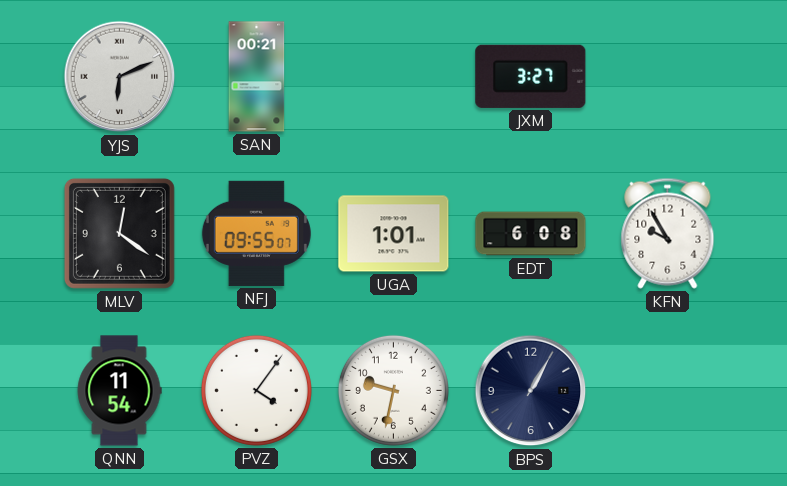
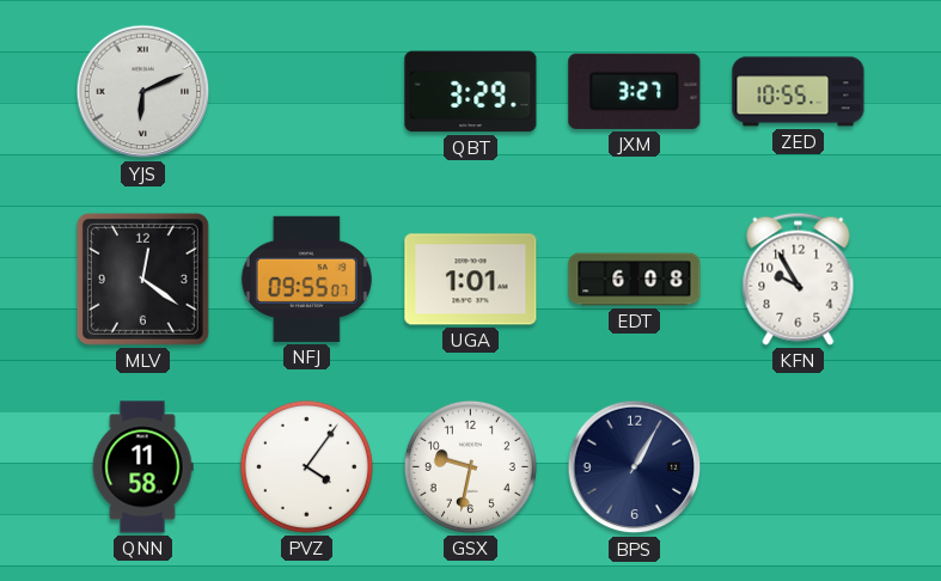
SAN: 00:21 -> none (257, 77)
QBT: none -> 3:29 (471, 92)
ZED: none -> 10:55 (799, 92)
QNN: 11:54 -> 11:58 (142, 467)
